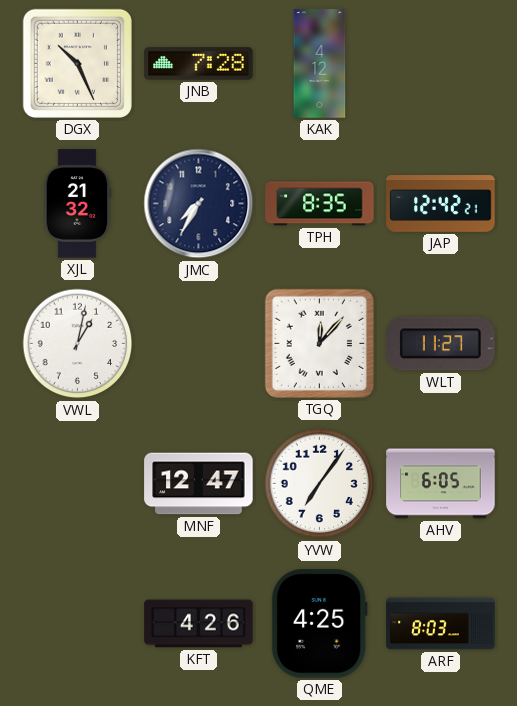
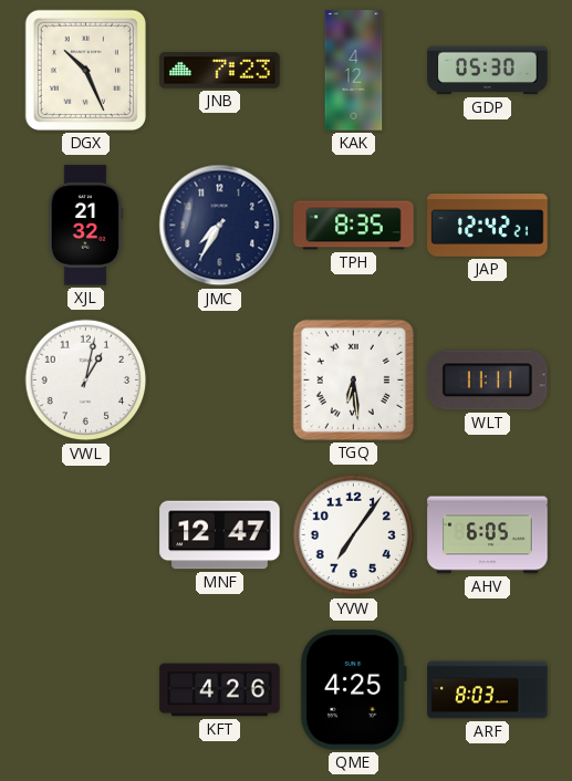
JNB: 7:28 -> 7:23 (220, 71)
GDP: none -> 05:30 (488, 71)
TGQ: 12:07 -> 6:29 (353, 379)
WLT: 11:27 -> 11:11 (488, 381)
